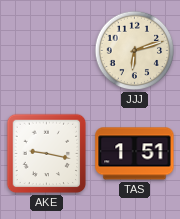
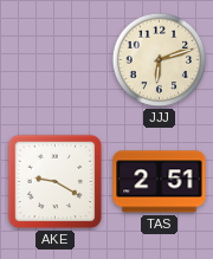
AKE: 9:17 -> 9:20 (56, 182)
TAS: 1:51 -> 2:51 (160, 182)
